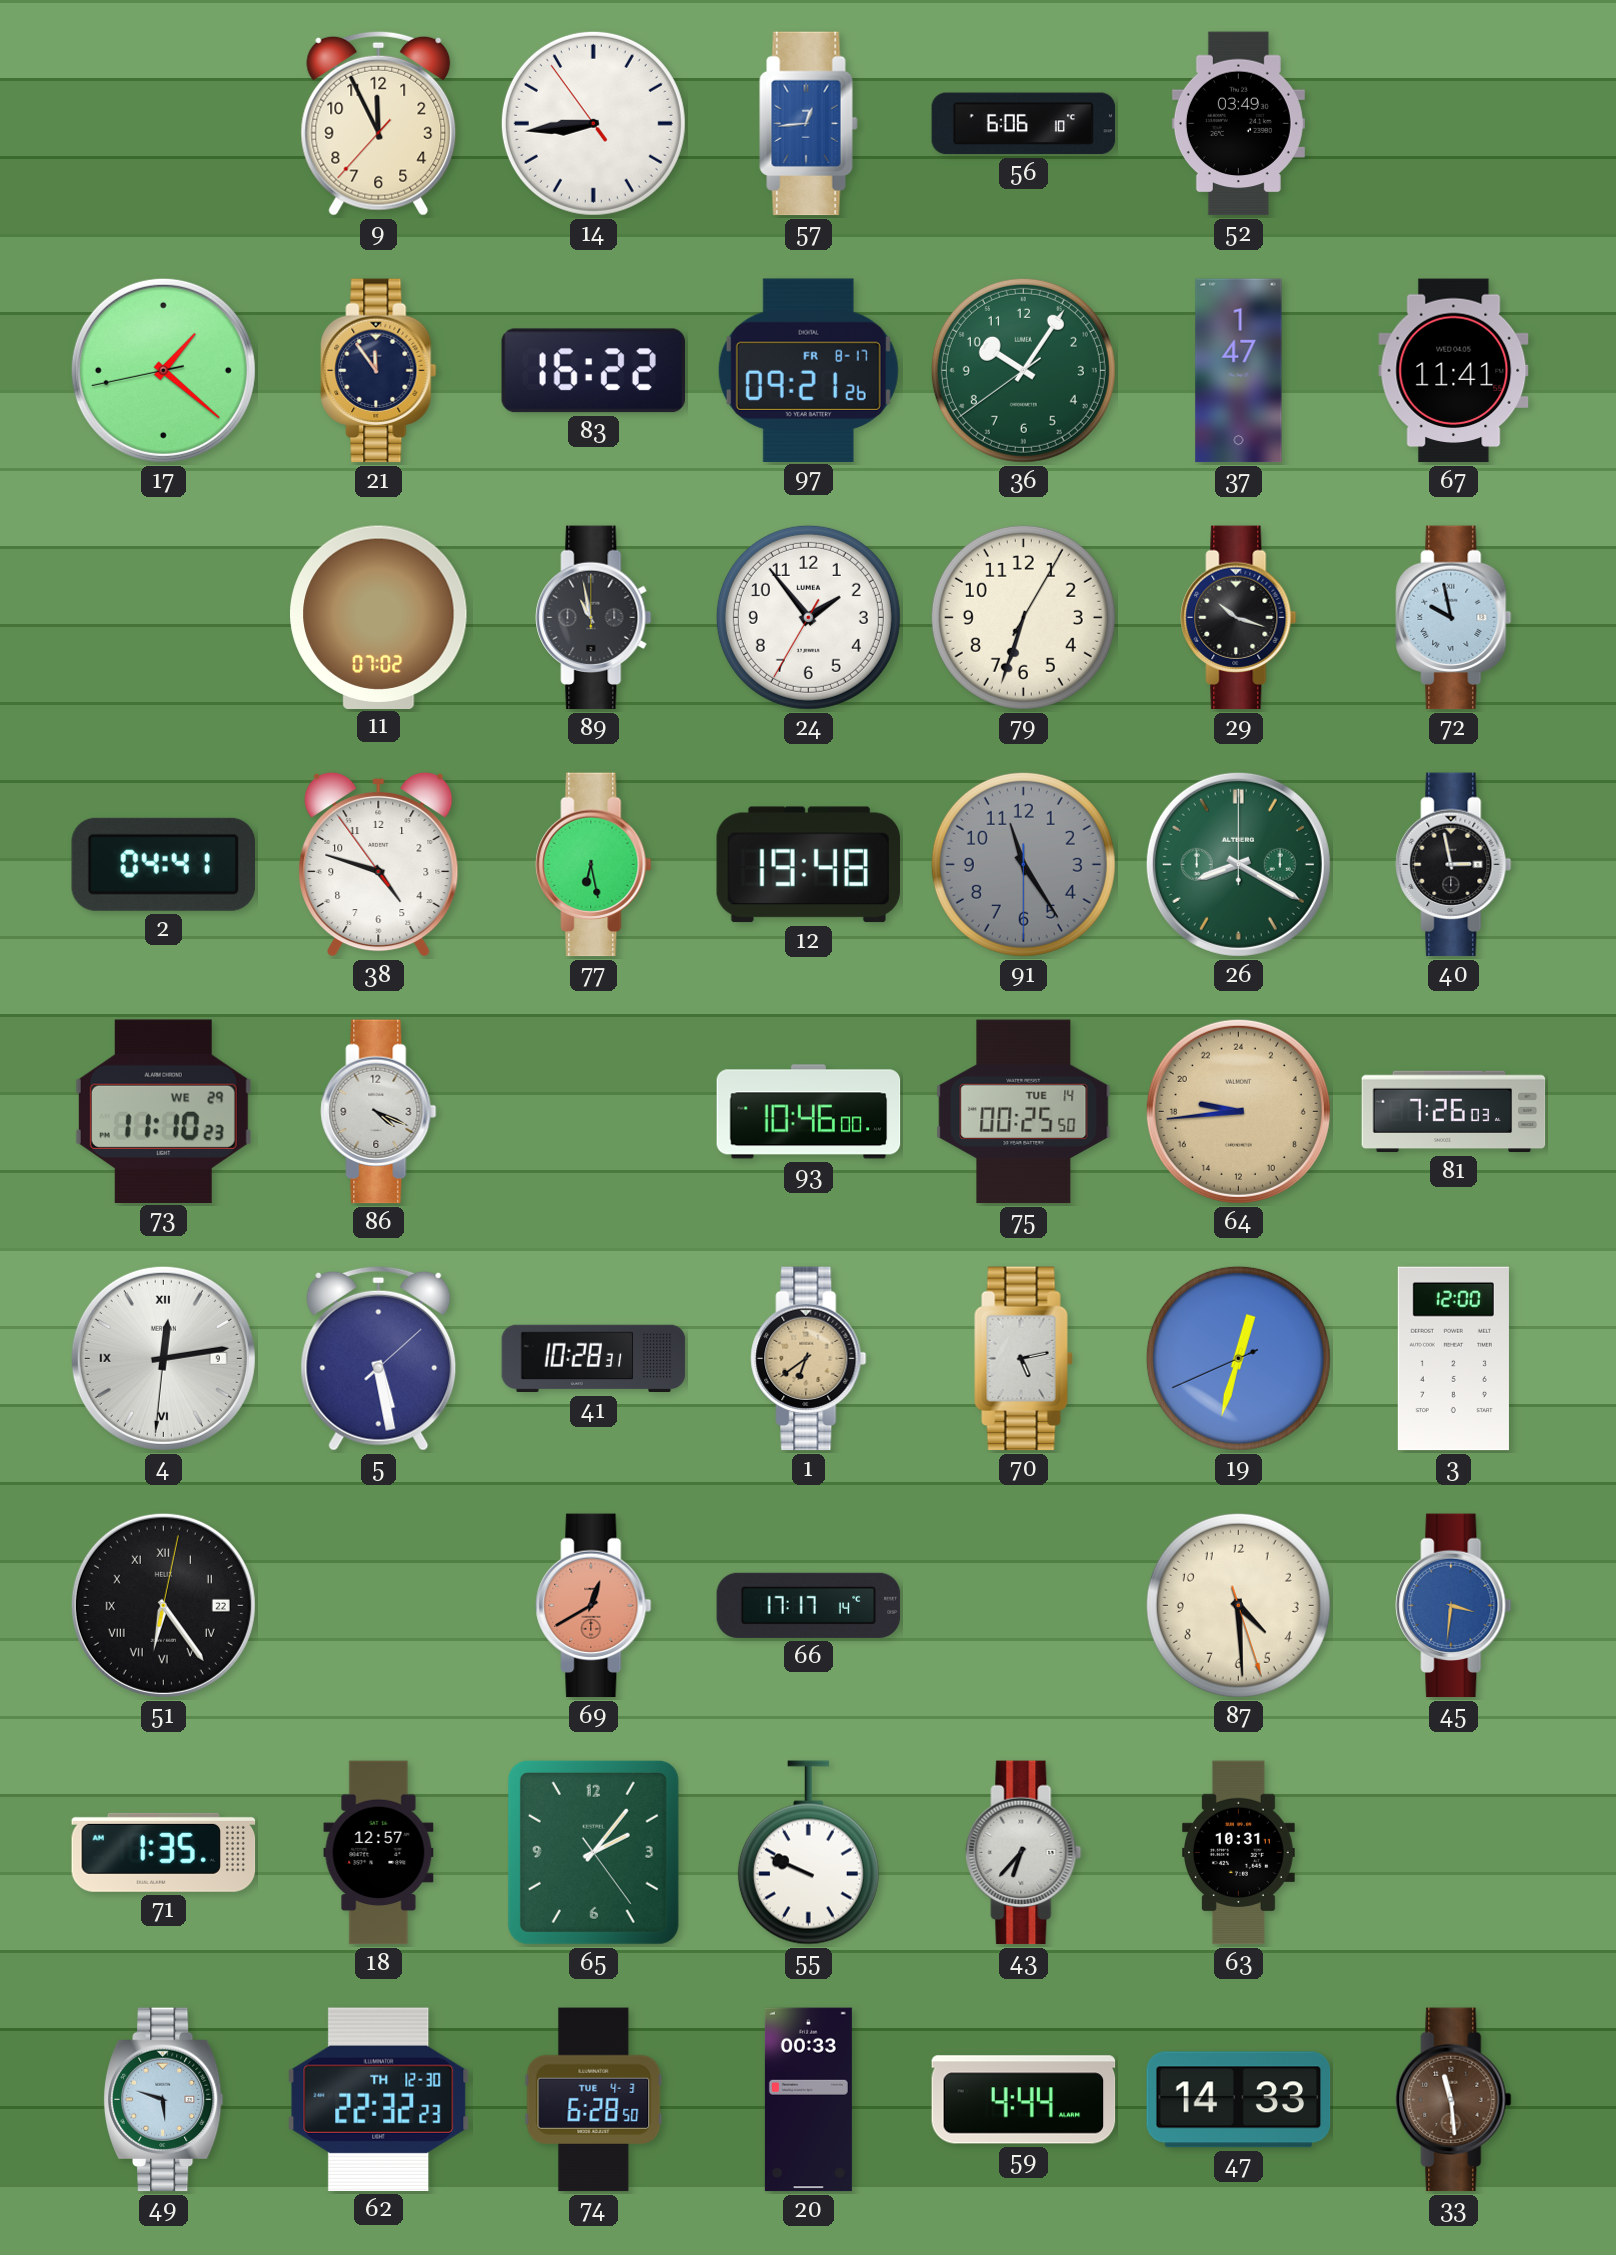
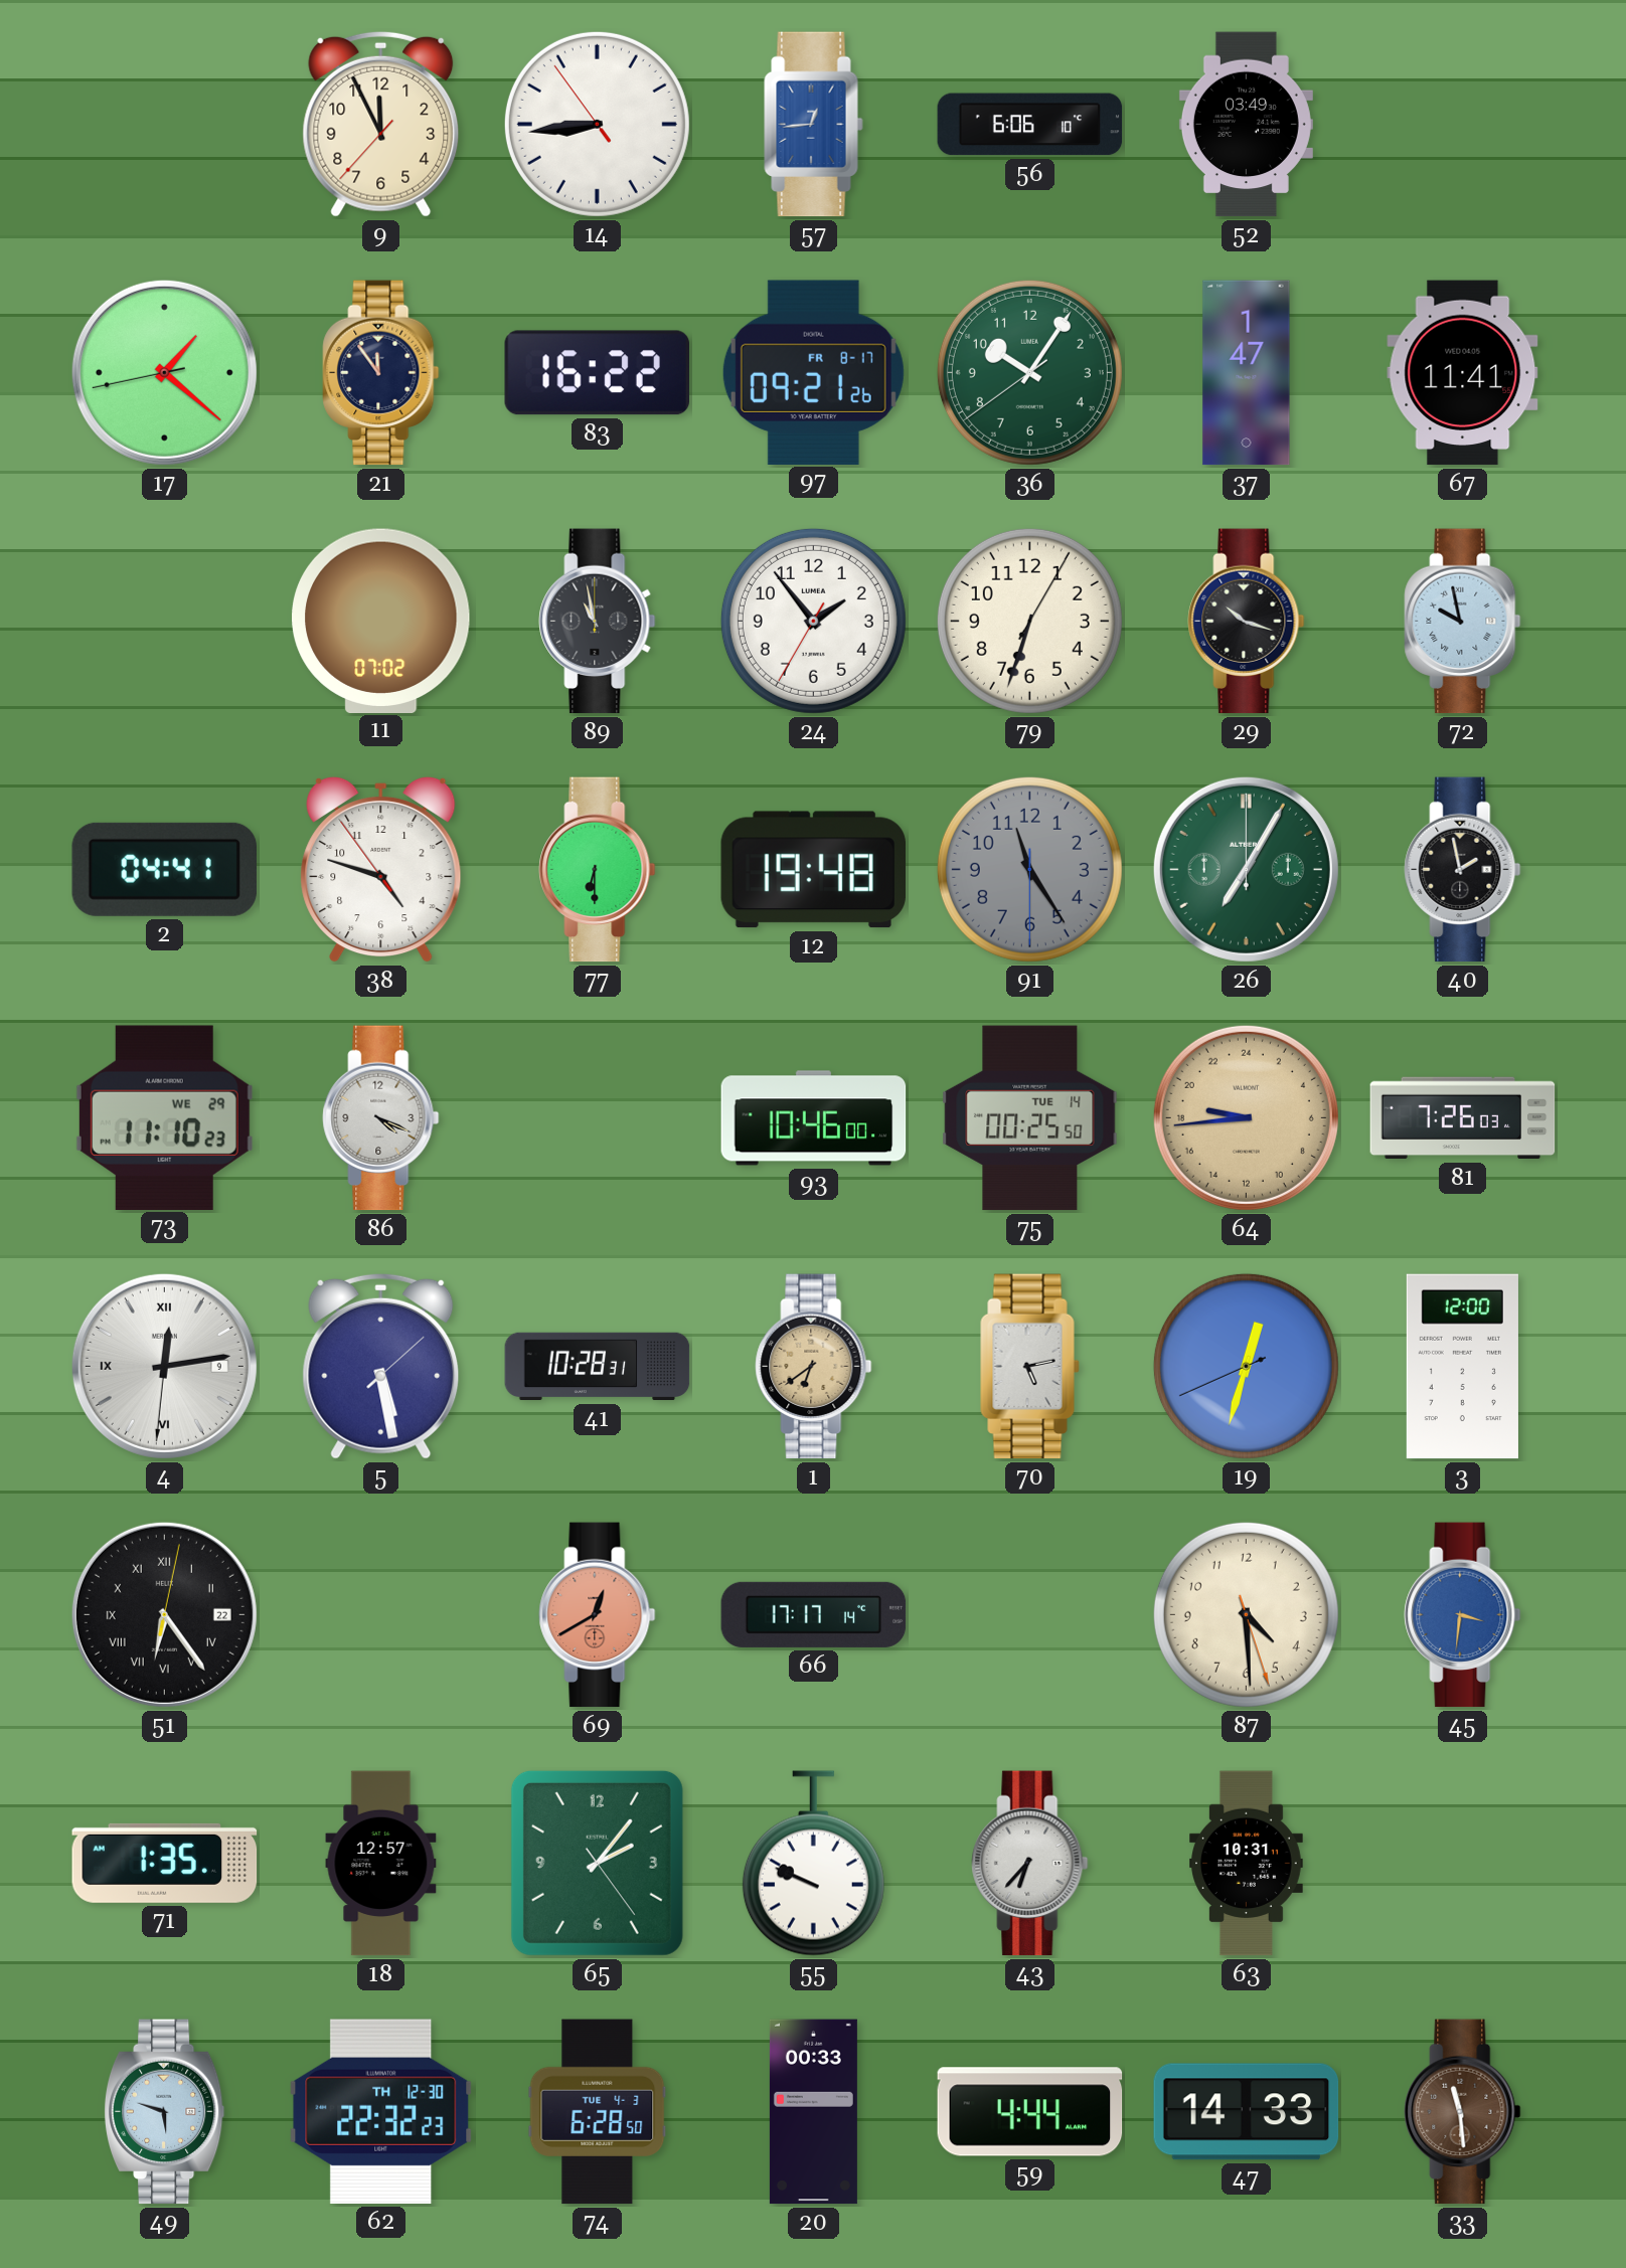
77: 6:28 -> 6:30 (598, 870)
26: 8:20 -> 7:05 (1246, 869)
40: 2:58 -> 1:58 (1463, 870)
